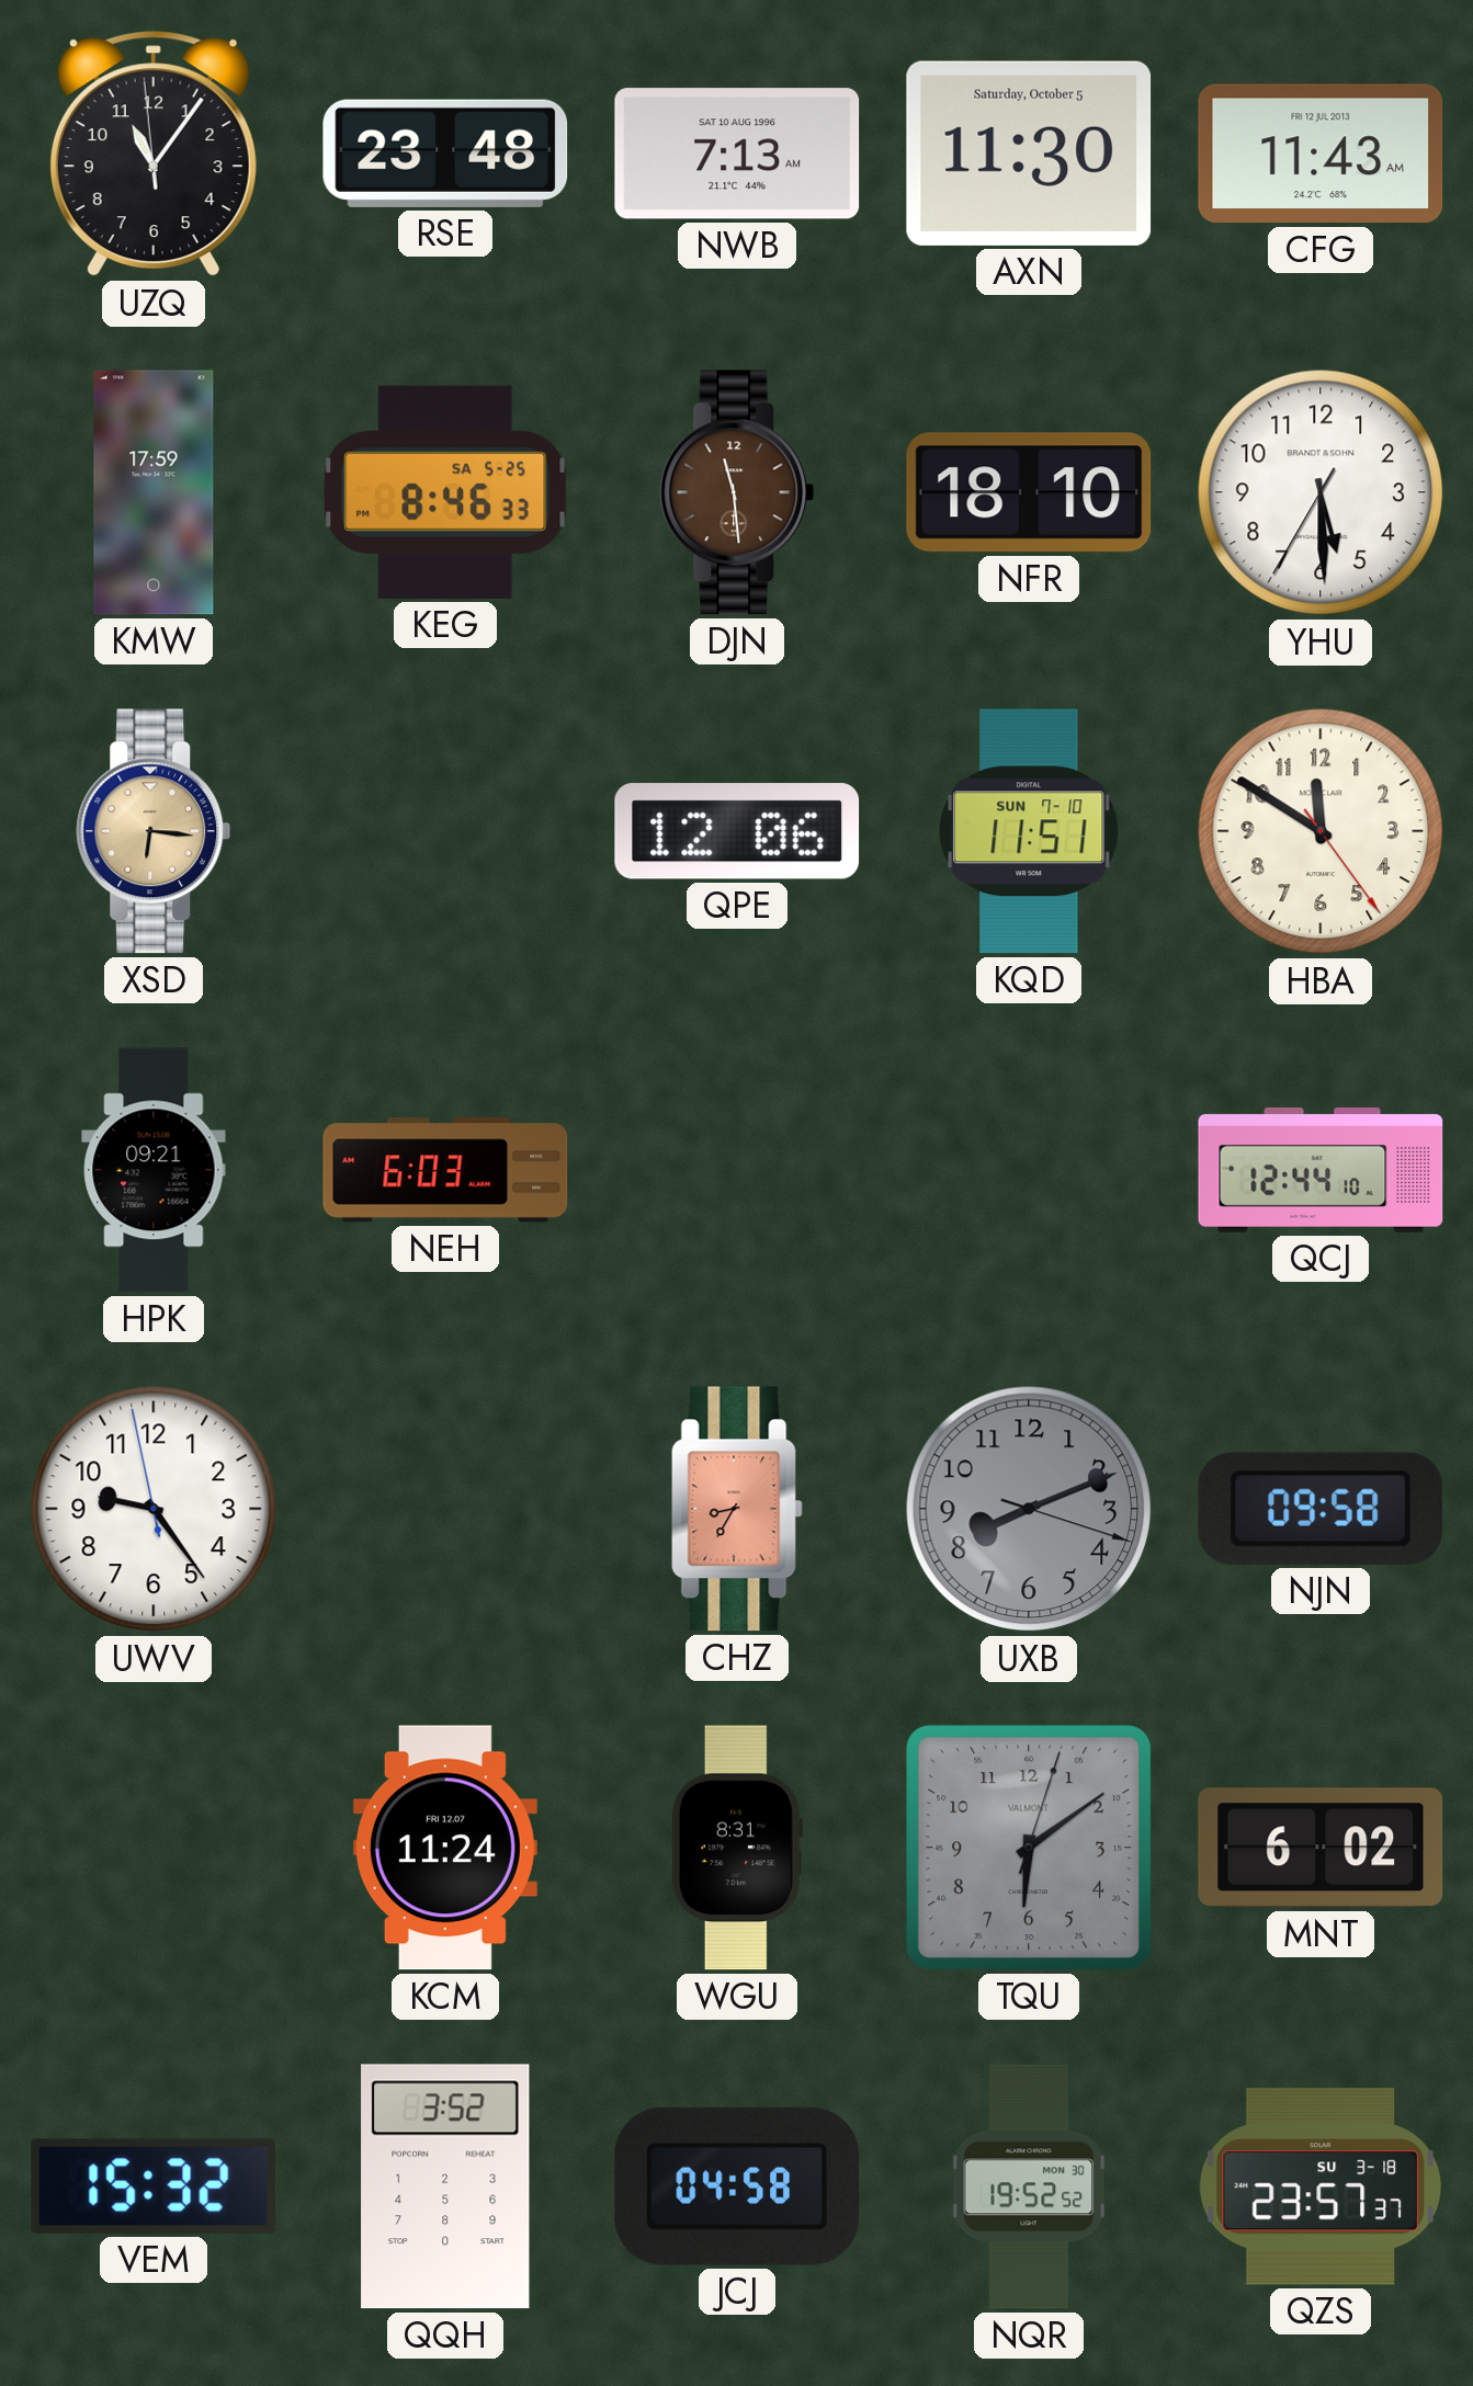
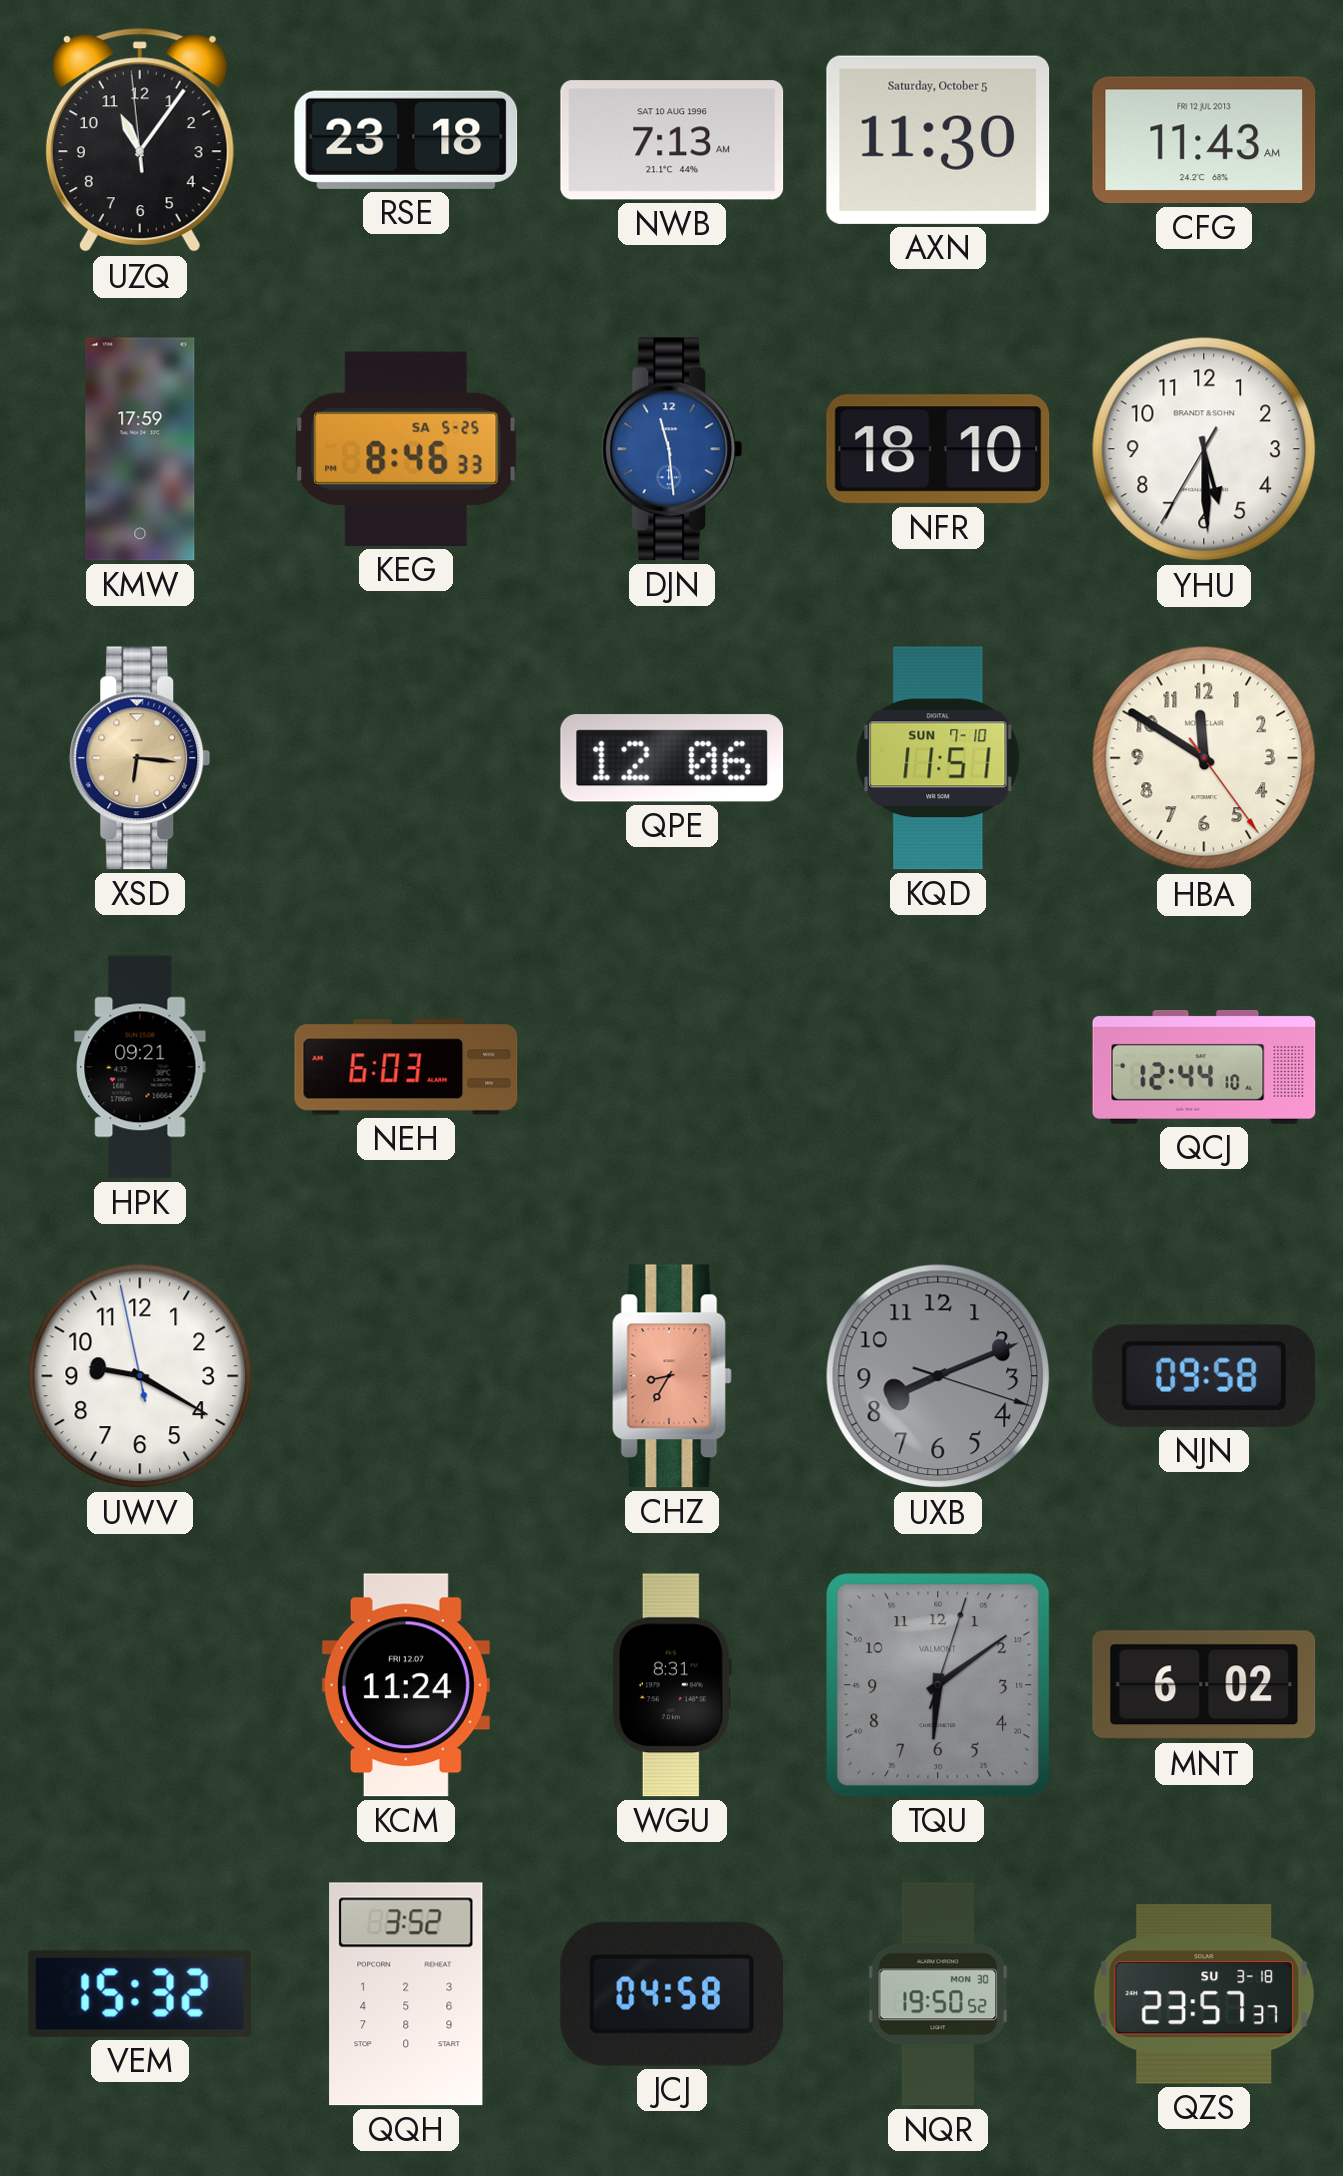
RSE: 23:48 -> 23:18 (406, 140)
DJN dial: brown -> blue (672, 449)
UWV: 9:23 -> 9:19 (140, 1376)
NQR: 19:52 -> 19:50 (938, 1994)
